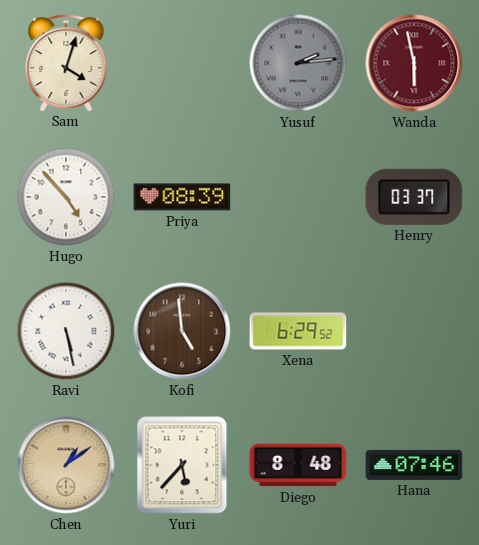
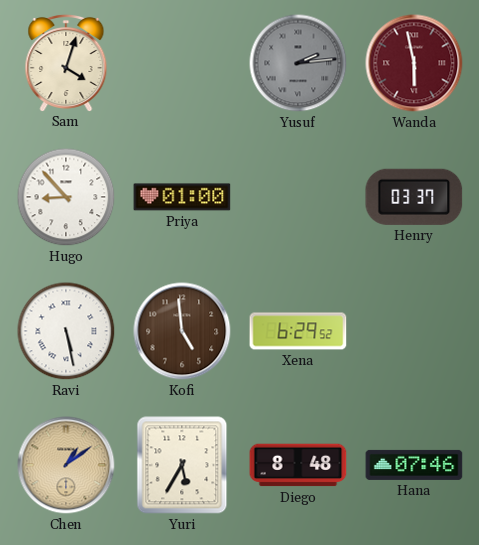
Hugo: 4:53 -> 8:53 (66, 197)
Priya: 08:39 -> 01:00 (182, 197)
Yuri: 5:37 -> 5:35 (182, 465)
